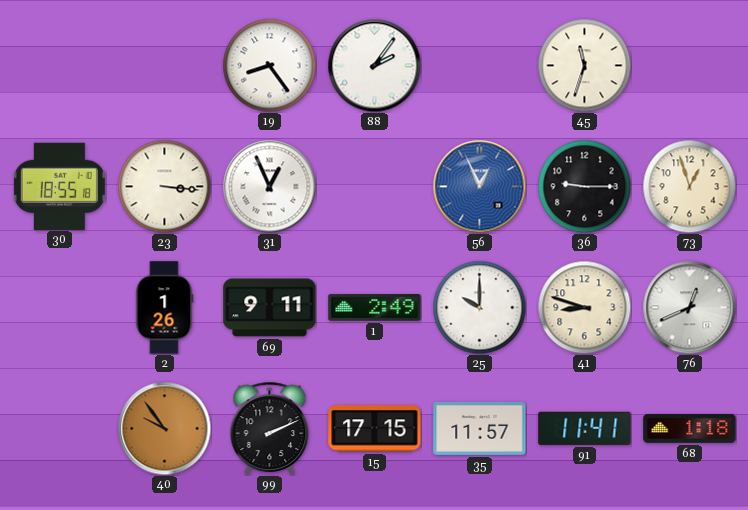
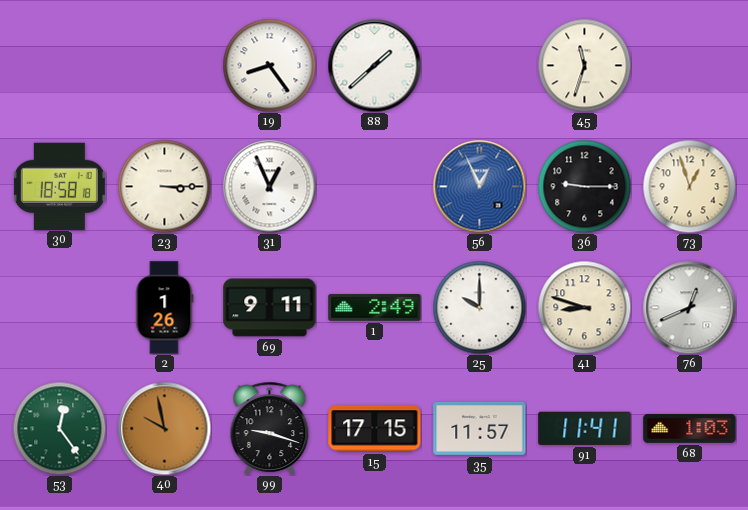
88: 2:06 -> 1:38 (374, 65)
30: 18:55 -> 18:58 (59, 186)
23: 3:16 -> 3:15 (164, 186)
53: none -> 12:24 (59, 428)
40: 9:54 -> 9:58 (164, 428)
99: 2:11 -> 9:18 (270, 428)
68: 1:18 -> 1:03 (690, 429)
